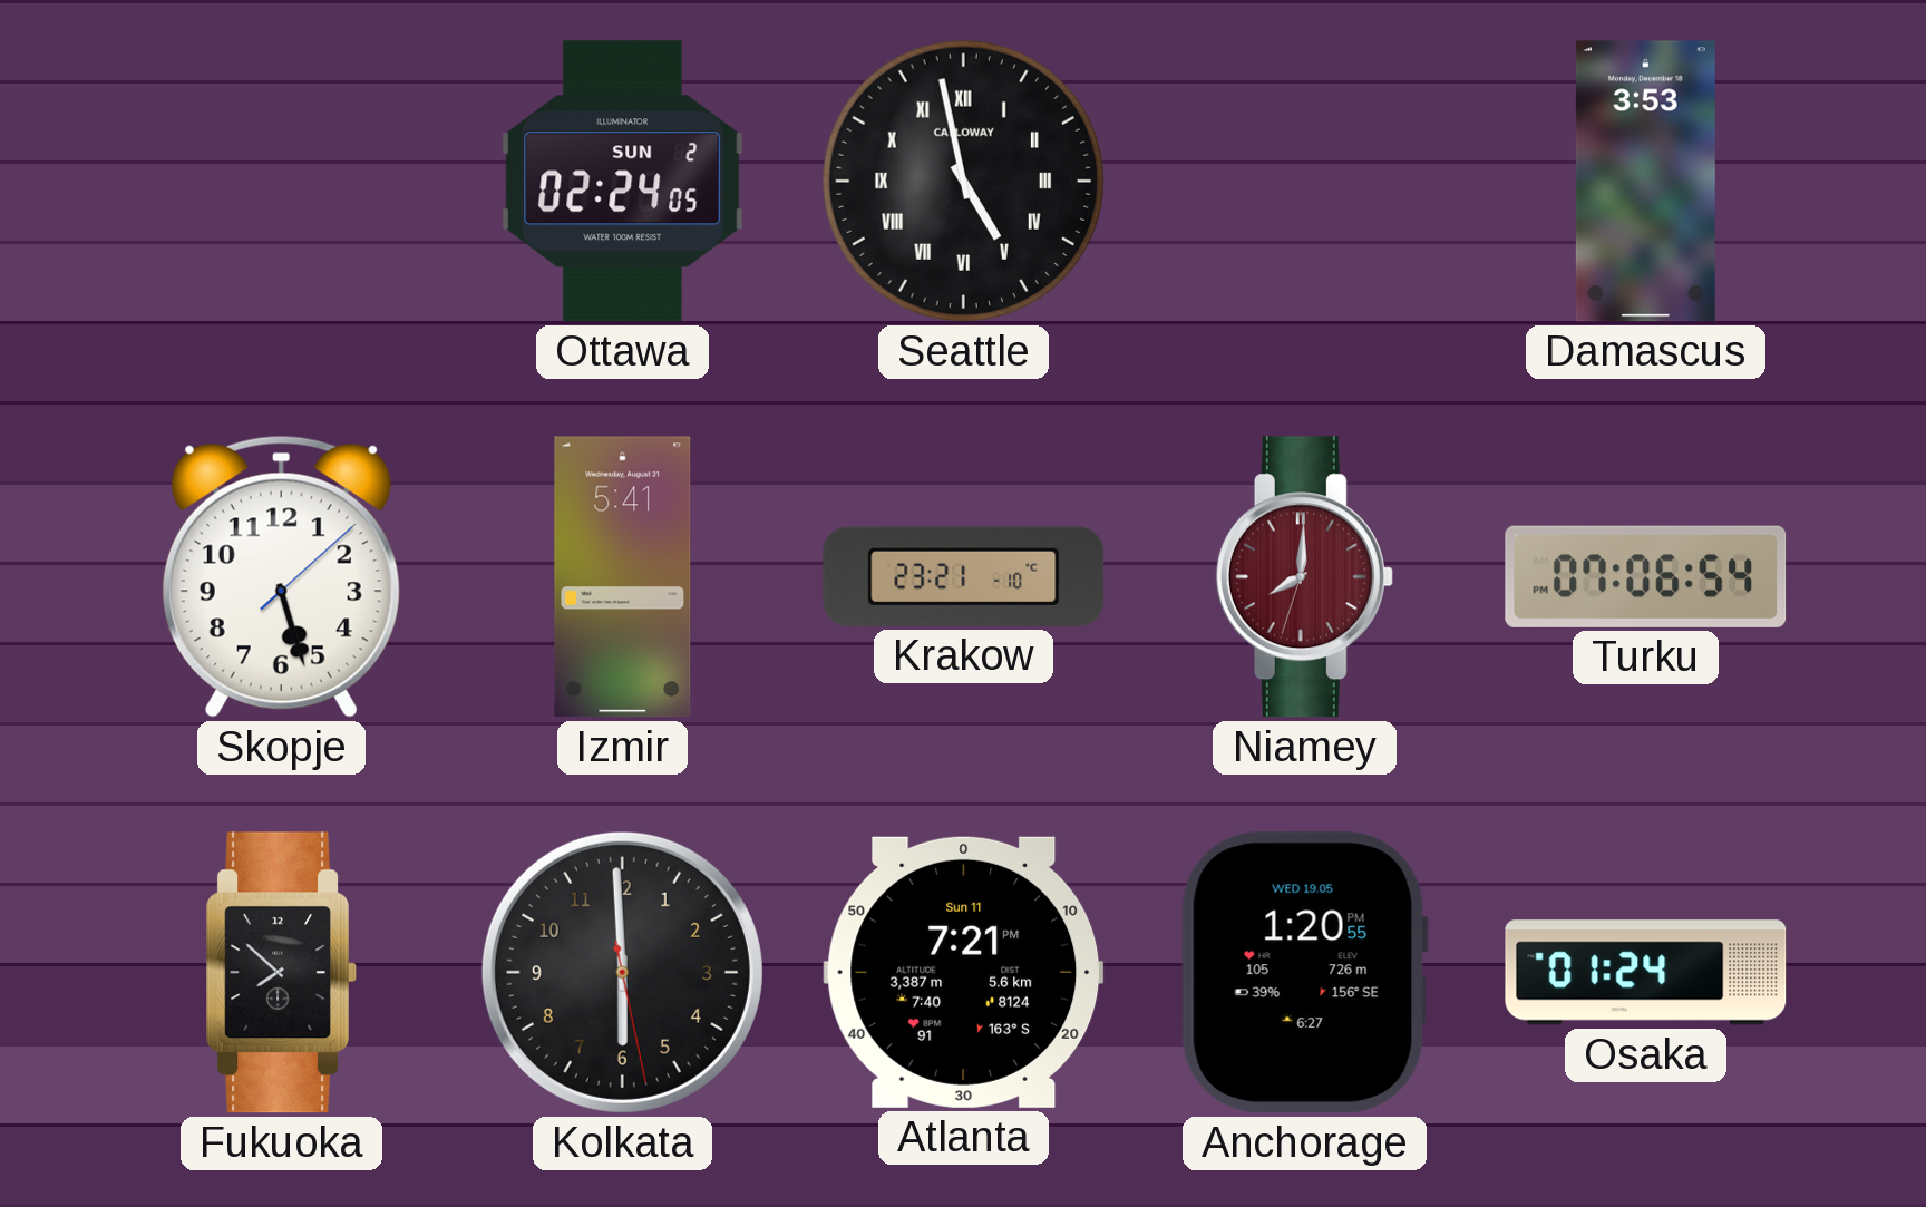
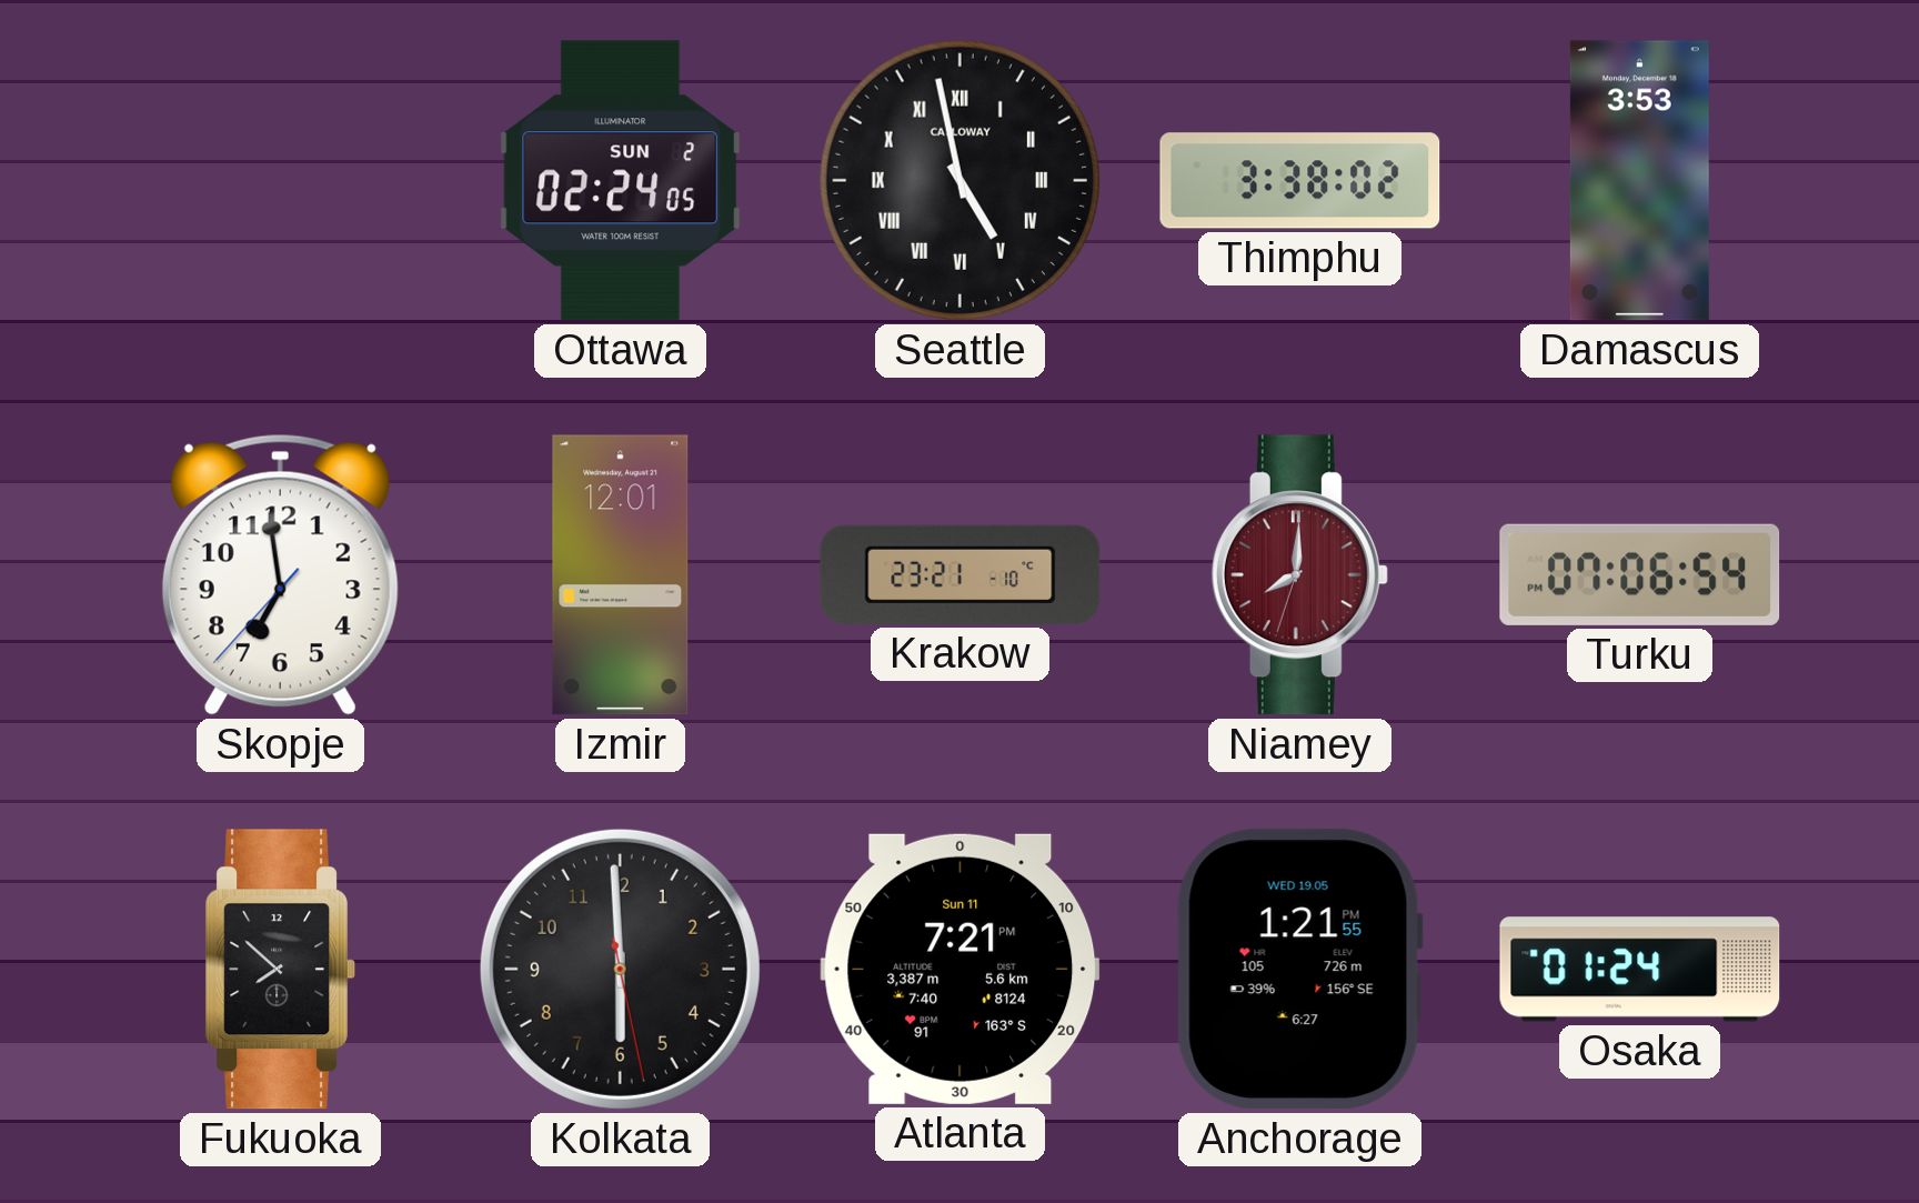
Thimphu: none -> 3:38 (1300, 181)
Skopje: 5:27 -> 6:58 (280, 574)
Izmir: 5:41 -> 12:01 (621, 575)
Anchorage: 1:20 -> 1:21 (1299, 970)
